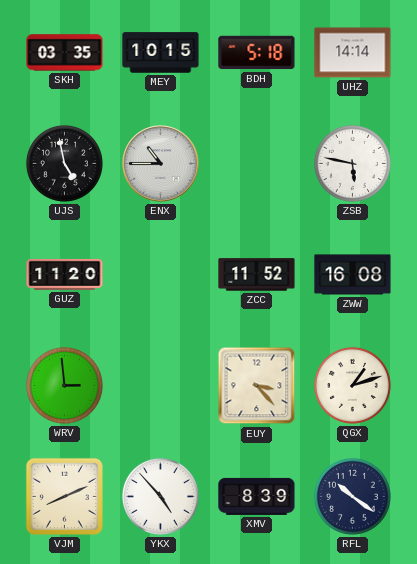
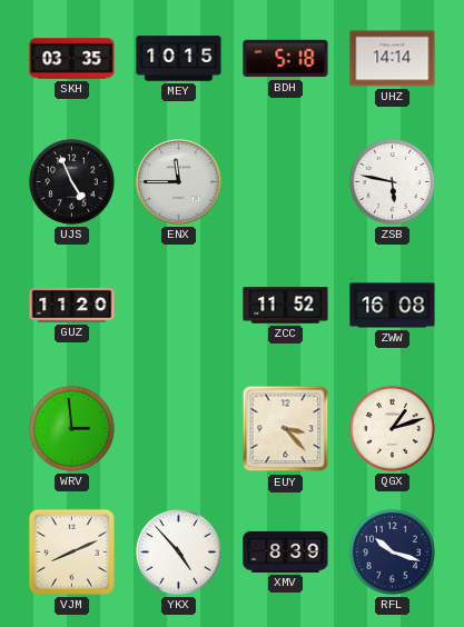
UJS: 4:58 -> 4:56 (71, 181)
ENX: 10:45 -> 11:45 (179, 182)
RFL: 10:21 -> 10:18 (392, 551)
